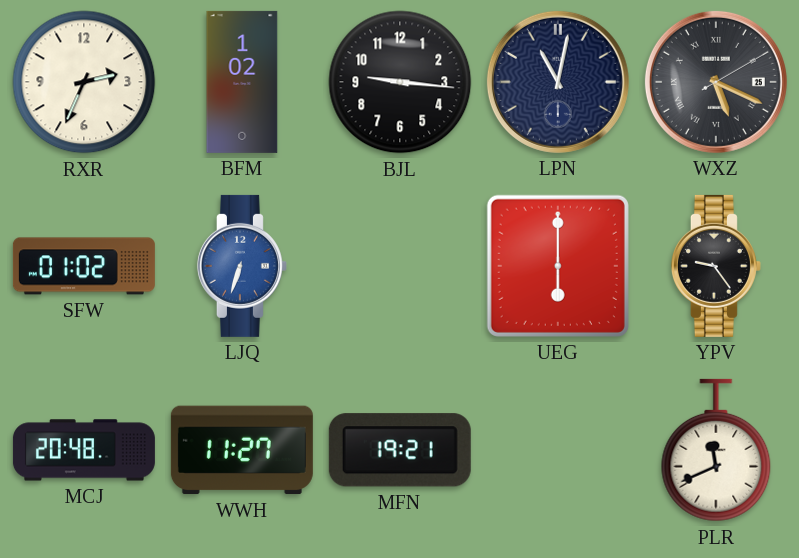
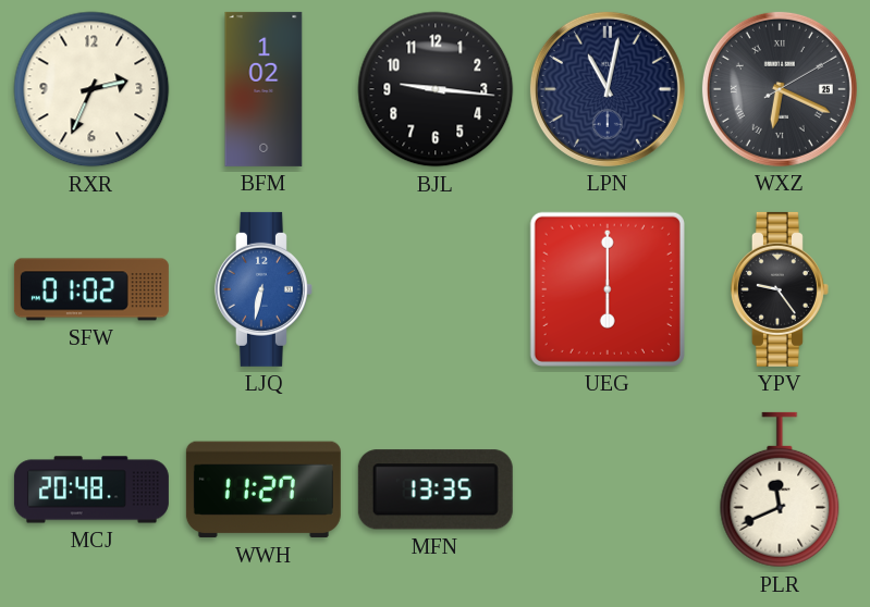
WXZ: 5:19 -> 6:19 (780, 89)
LJQ: 6:33 -> 6:32 (264, 289)
MFN: 19:21 -> 13:35 (436, 490)
